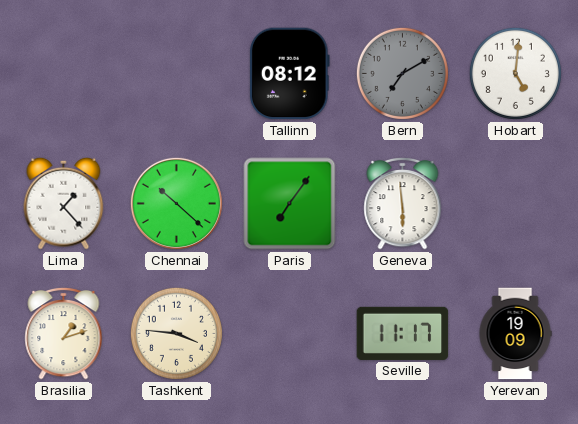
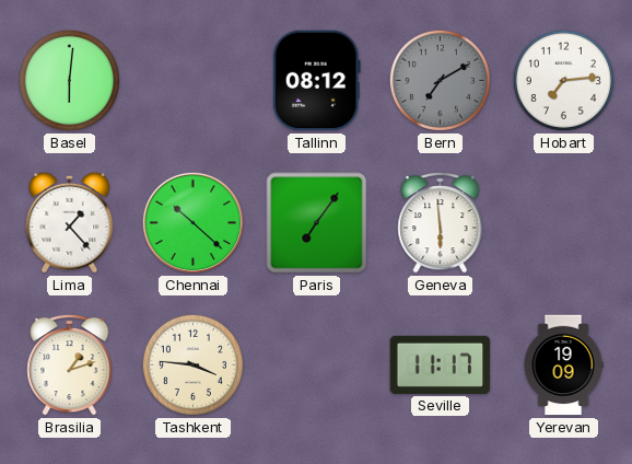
Basel: none -> 6:01 (69, 80)
Hobart: 5:01 -> 7:14 (563, 80)
